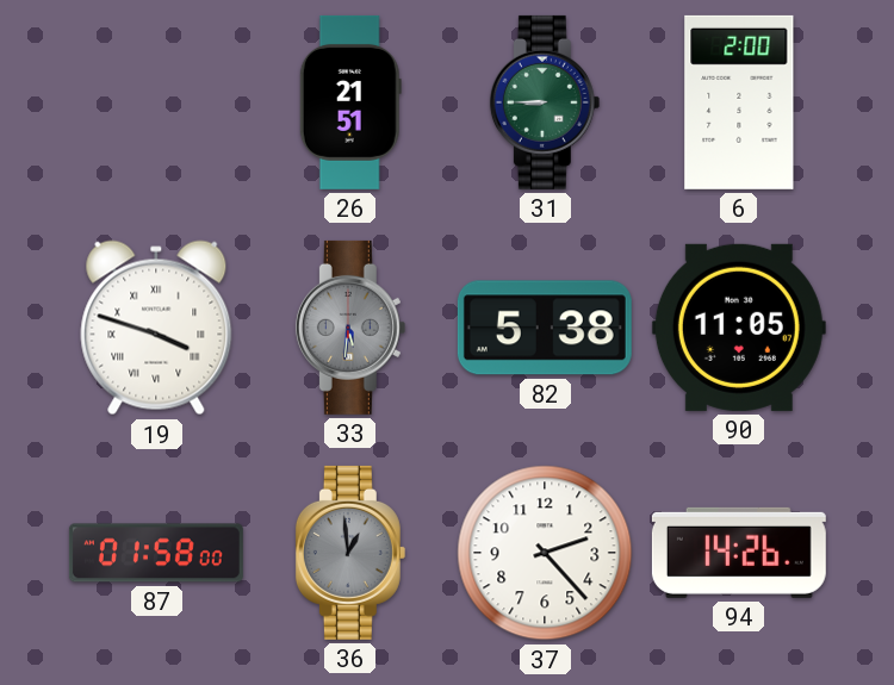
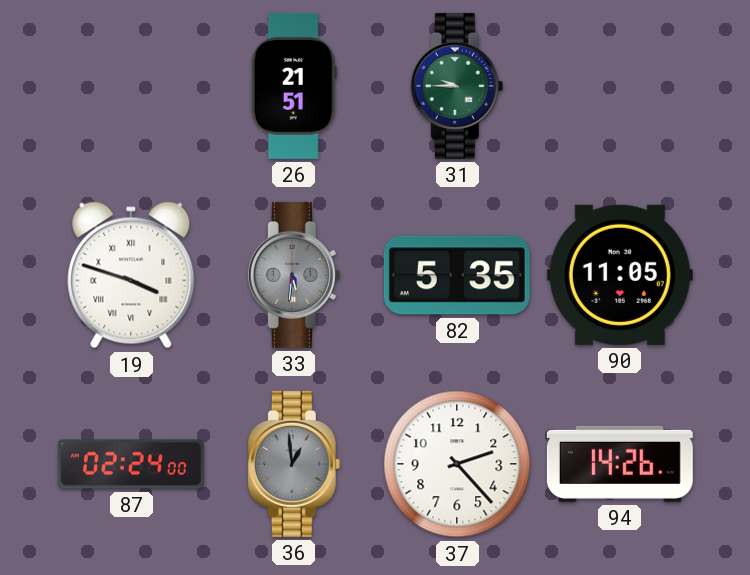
31: 8:45 -> 9:45 (457, 86)
6: 2:00 -> none (739, 102)
82: 5:38 -> 5:35 (457, 275)
87: 01:58 -> 02:24 (131, 464)
